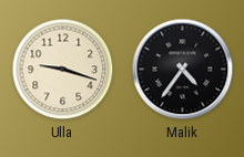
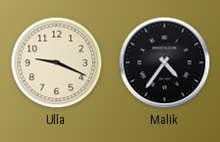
Ulla: 9:18 -> 9:19 (57, 63)
